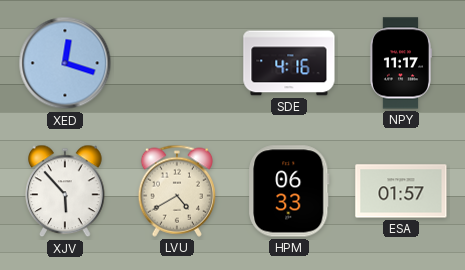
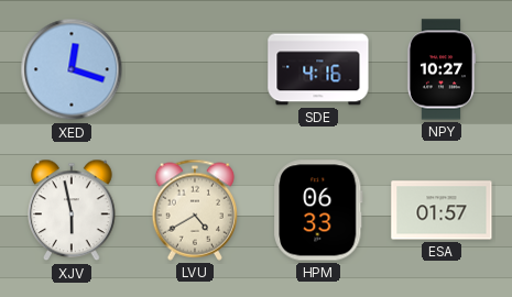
NPY: 11:17 -> 10:27 (440, 69)
XJV: 5:53 -> 5:58 (72, 210)
